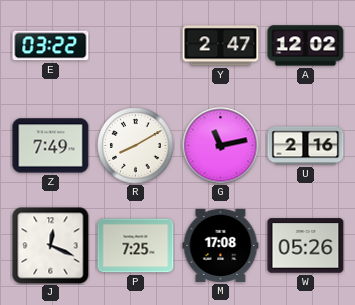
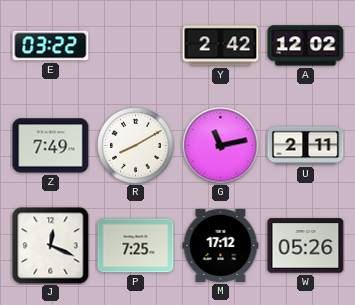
Y: 2:47 -> 2:42 (221, 46)
U: 2:16 -> 2:11 (306, 146)
M: 17:08 -> 17:12 (221, 245)
